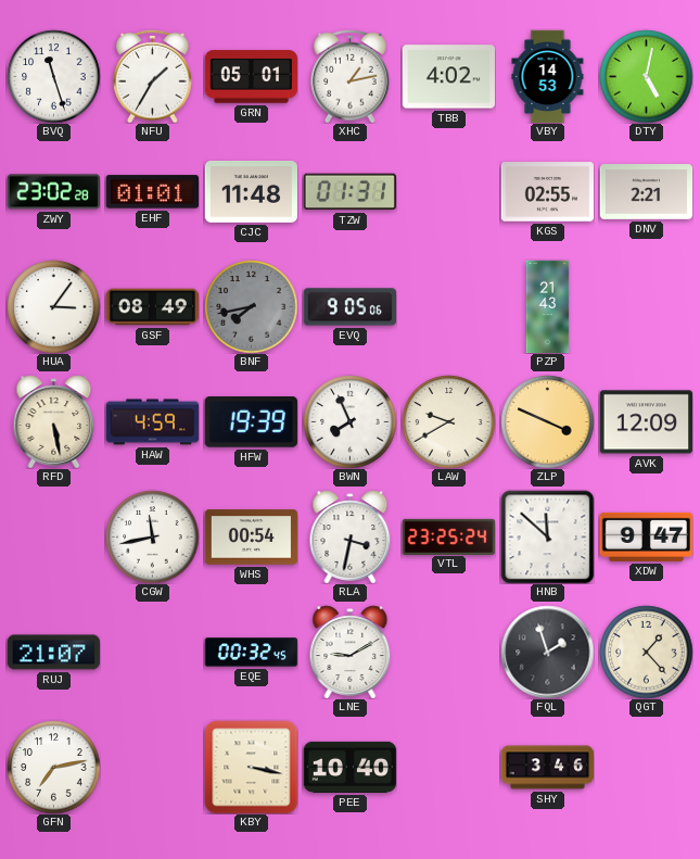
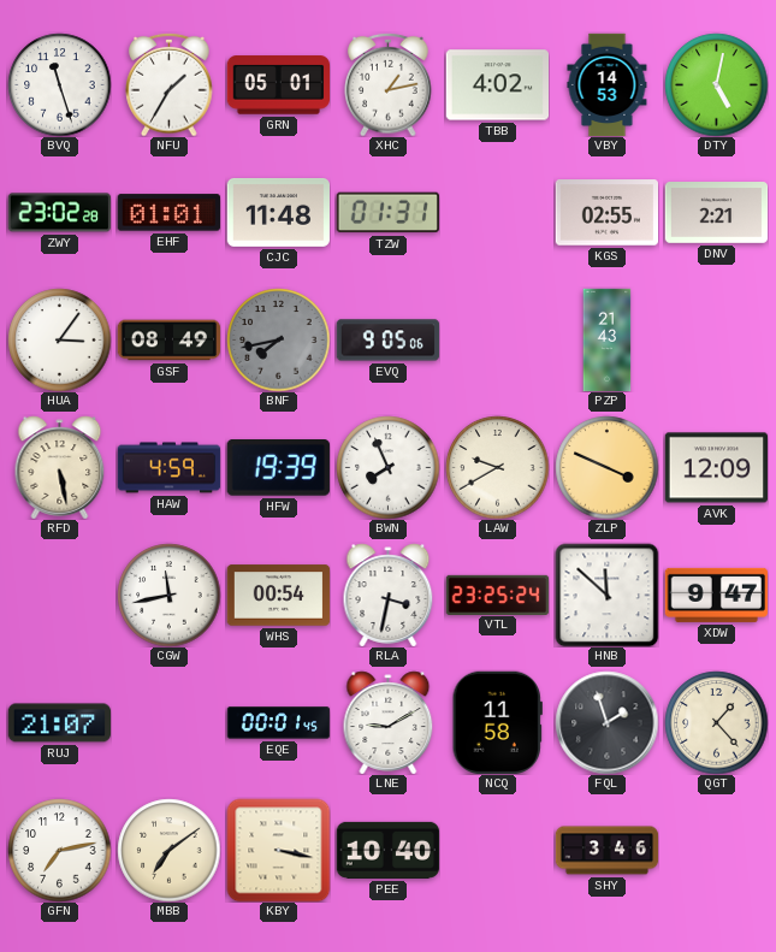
EQE: 00:32 -> 00:01 (278, 723)
NCQ: none -> 11:58 (497, 722)
MBB: none -> 7:09 (168, 850)
